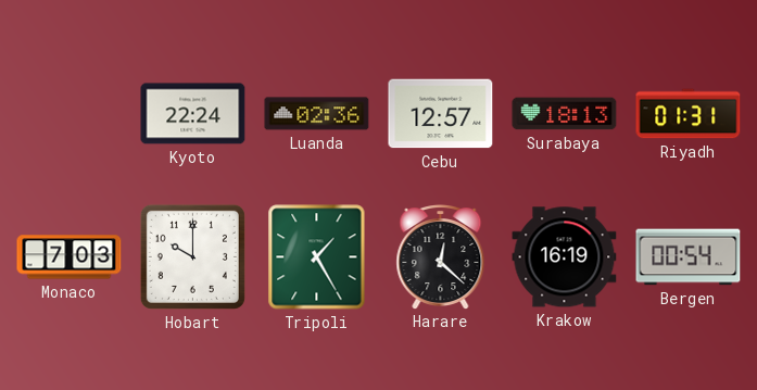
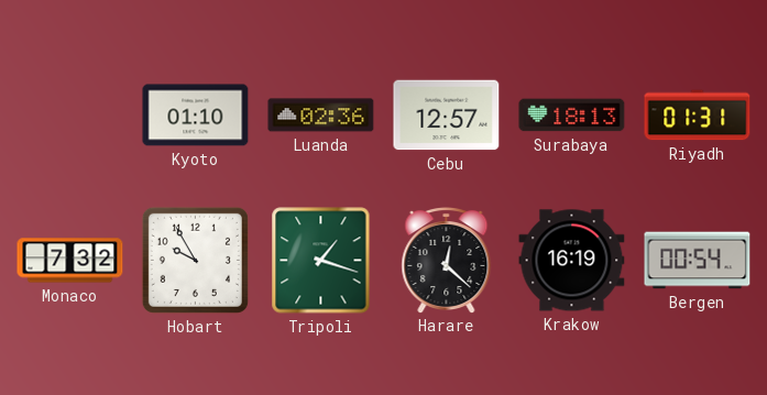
Kyoto: 22:24 -> 01:10 (196, 116)
Monaco: 7:03 -> 7:32 (70, 261)
Hobart: 10:00 -> 9:55 (195, 260)
Tripoli: 1:25 -> 1:18 (321, 261)
